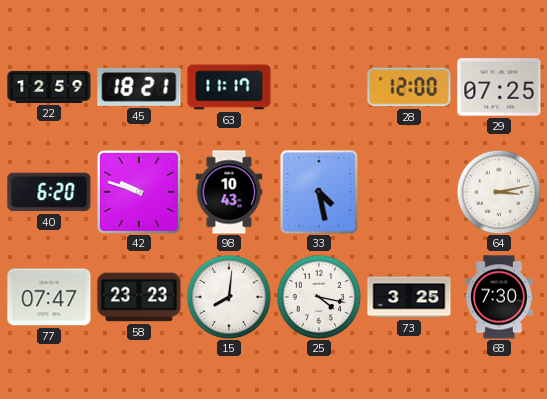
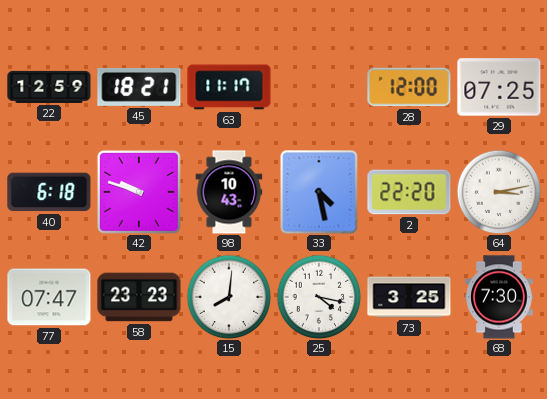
40: 6:20 -> 6:18 (49, 192)
2: none -> 22:20 (409, 192)
